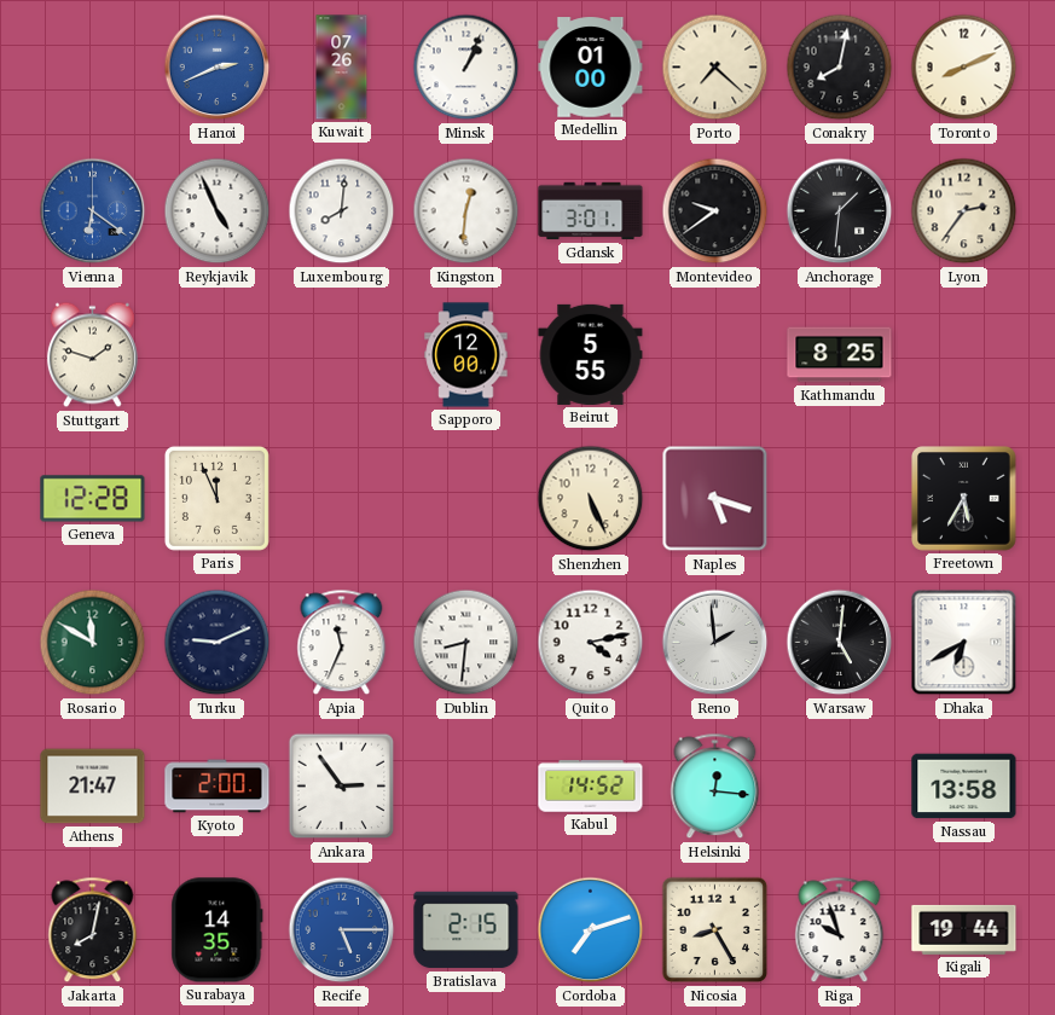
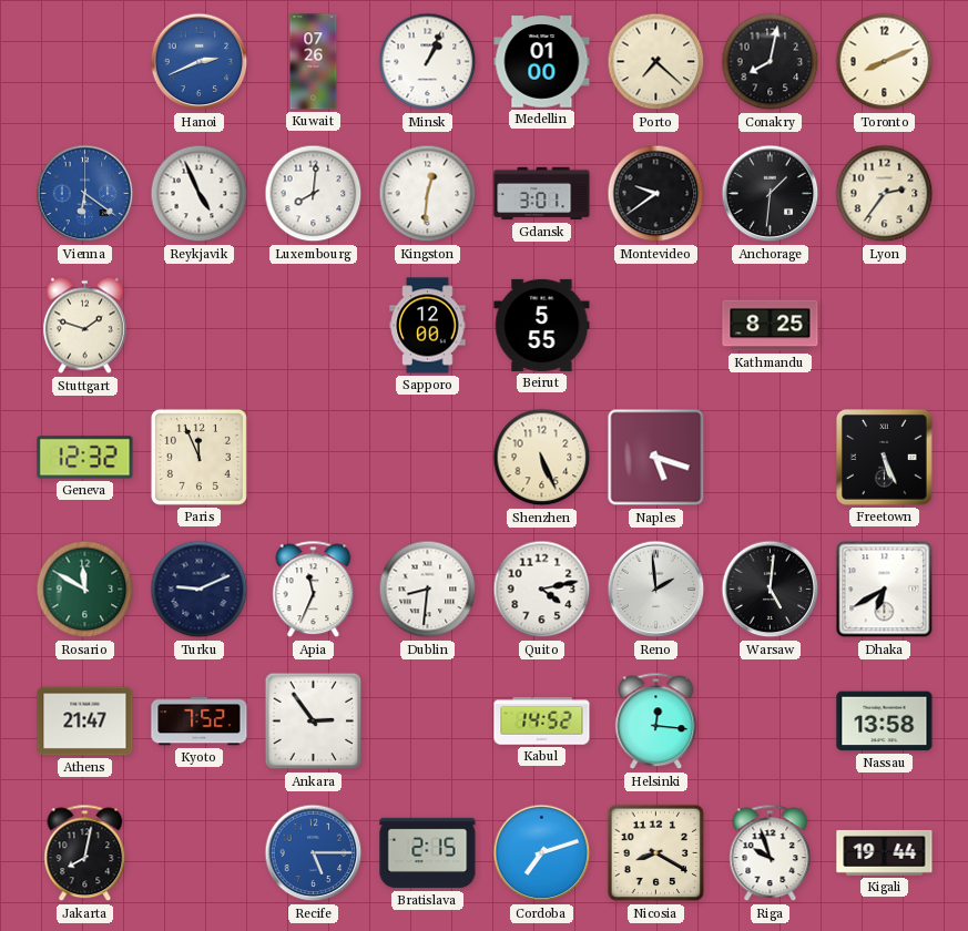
Geneva: 12:28 -> 12:32 (85, 458)
Freetown: 5:35 -> 5:26 (885, 458)
Kyoto: 2:00 -> 7:52 (200, 722)
Surabaya: 14:35 -> none (218, 930)
Nicosia: 8:25 -> 8:20 (656, 853)
